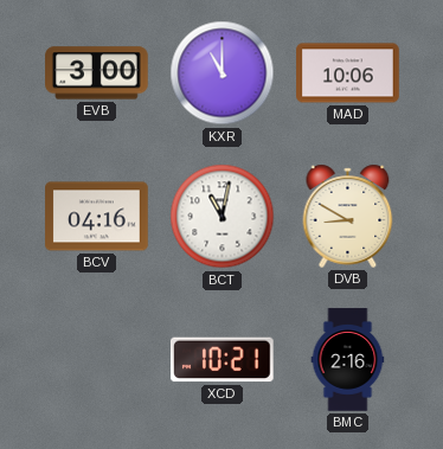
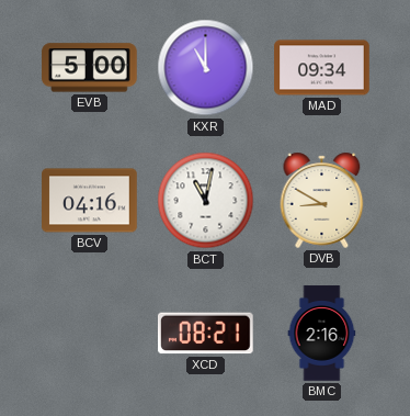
EVB: 3:00 -> 5:00 (90, 68)
MAD: 10:06 -> 09:34 (322, 68)
XCD: 10:21 -> 08:21 (206, 334)
